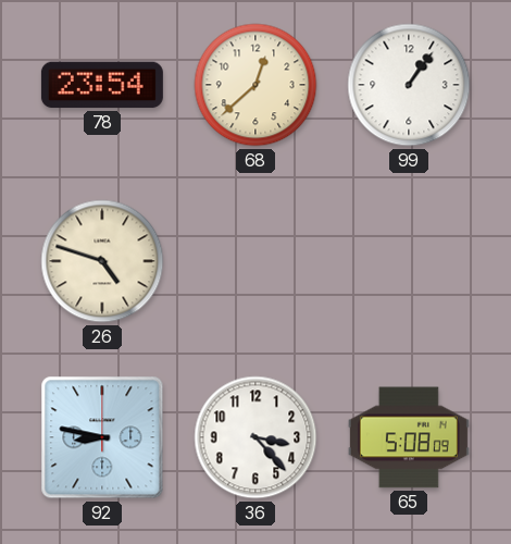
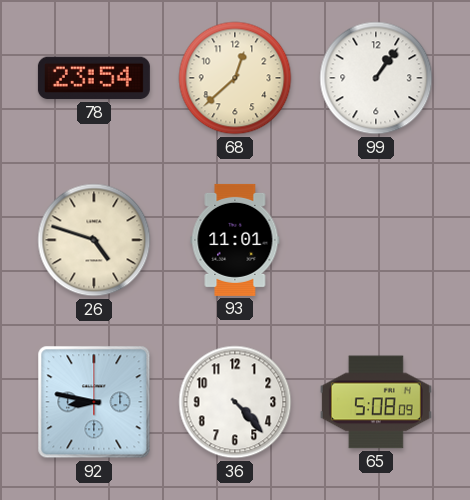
93: none -> 11:01 (235, 240)
36: 3:23 -> 4:23 (235, 402)
